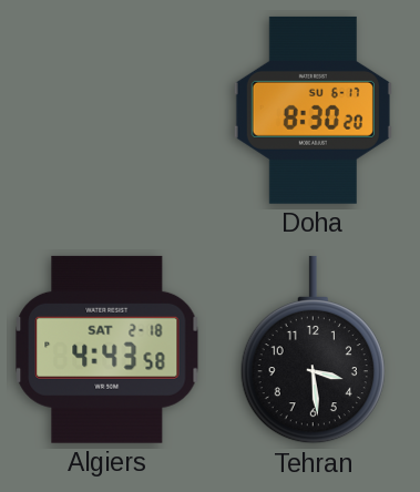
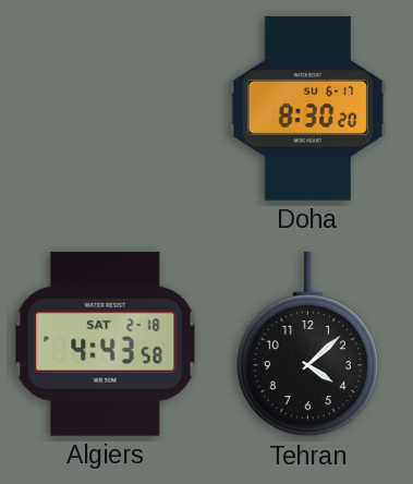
Tehran: 3:29 -> 4:08 (307, 344)
